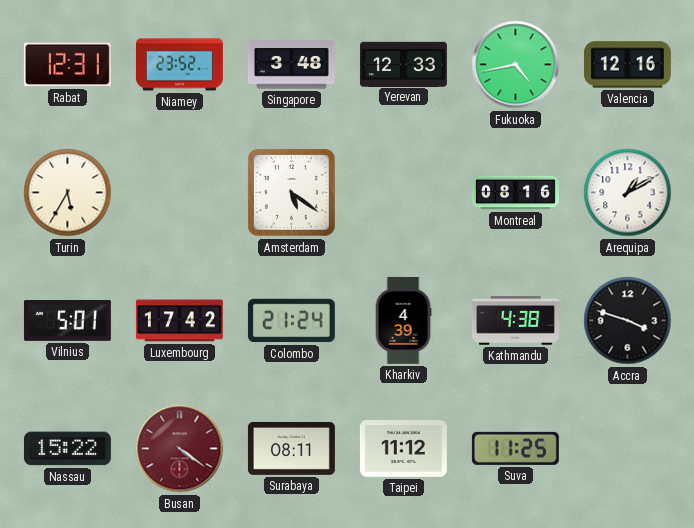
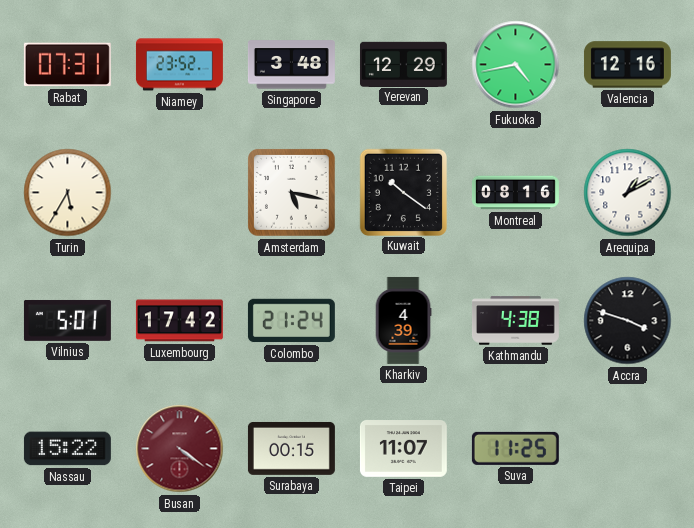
Rabat: 12:31 -> 07:31 (67, 65)
Yerevan: 12:33 -> 12:29 (403, 64)
Amsterdam: 5:21 -> 5:17 (292, 193)
Kuwait: none -> 10:21 (403, 192)
Surabaya: 08:11 -> 00:15 (291, 448)
Taipei: 11:12 -> 11:07 (403, 449)
